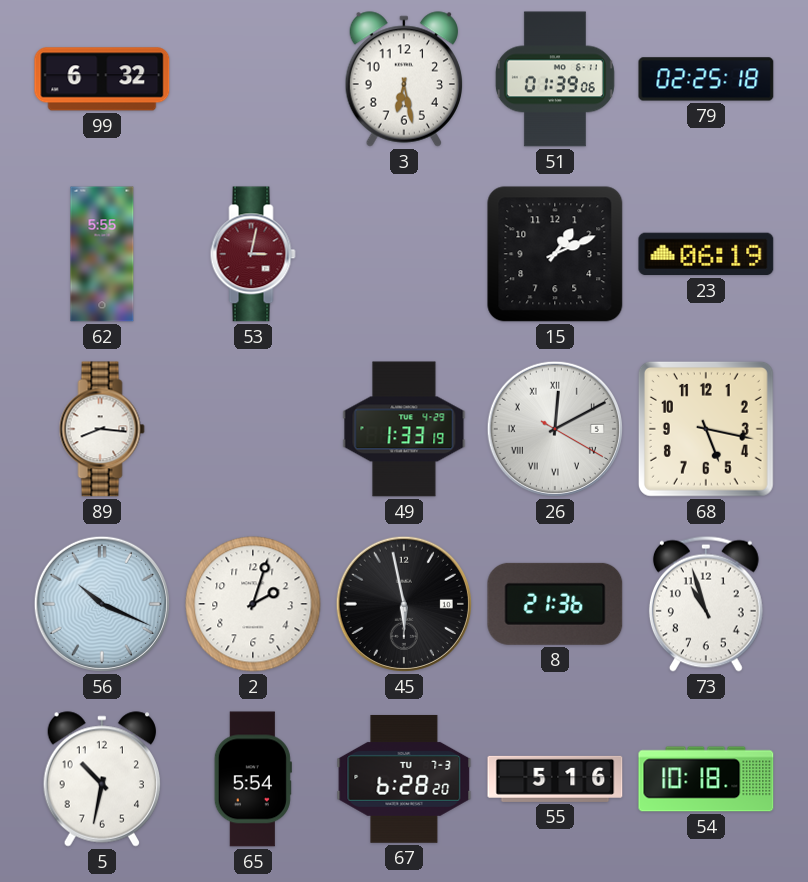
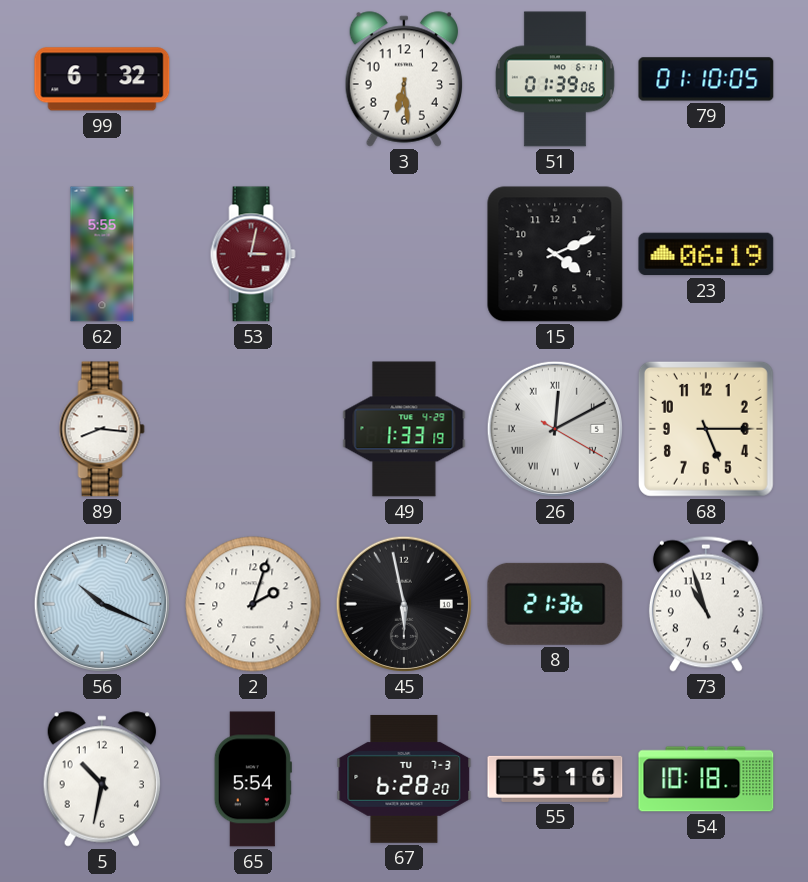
3: 6:28 -> 6:29 (403, 79)
79: 02:25 -> 01:10 (706, 79)
15: 1:11 -> 4:11 (555, 254)
68: 5:17 -> 5:15 (706, 429)
